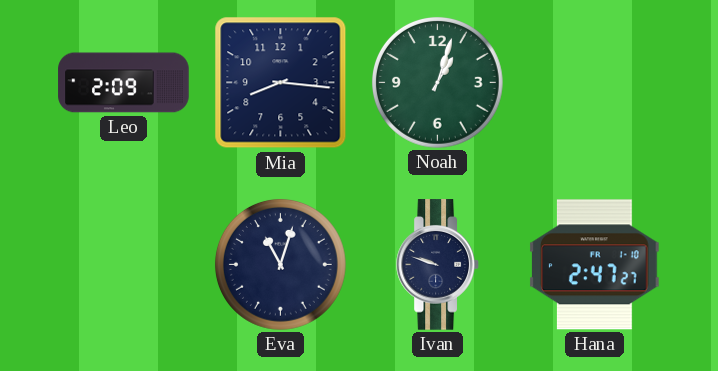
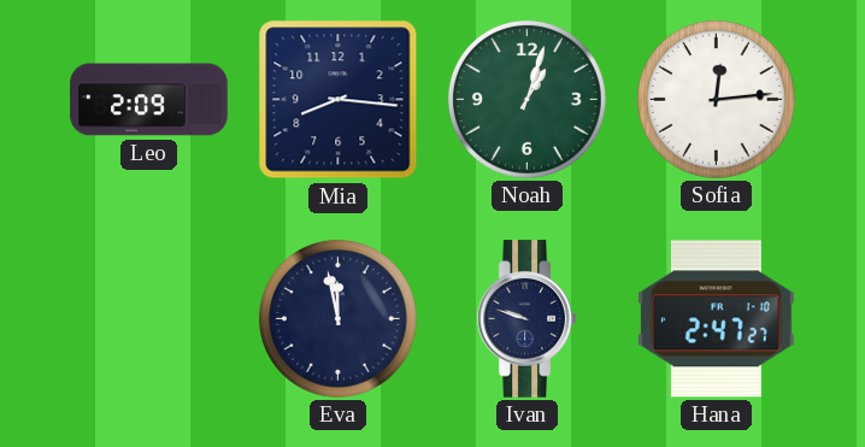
Sofia: none -> 12:14 (716, 99)
Eva: 11:03 -> 11:58 (337, 318)
